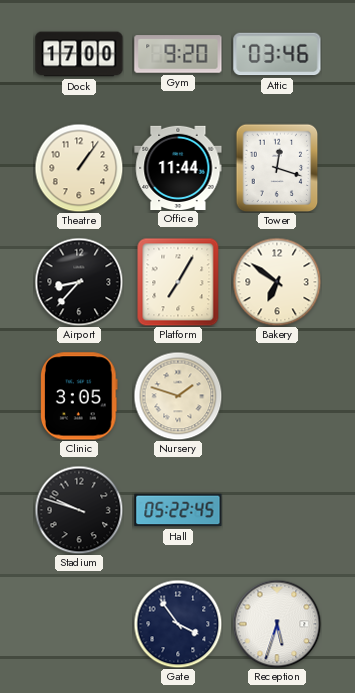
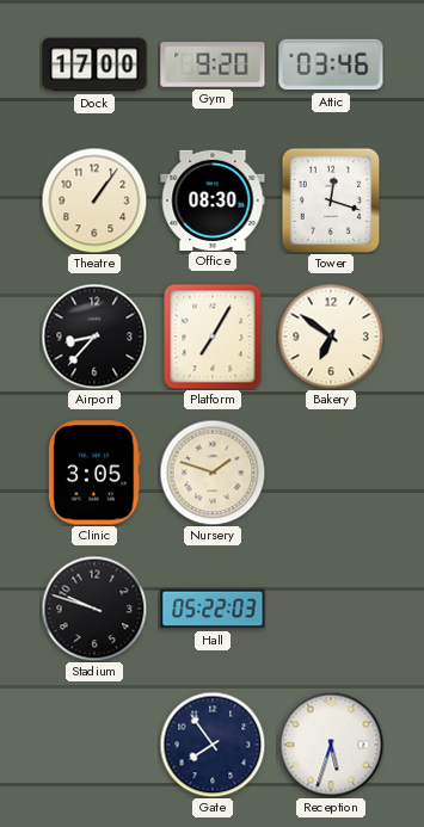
Office: 11:44 -> 08:30 (213, 199)
Hall: 05:22:45 -> 05:22:03 (213, 609)
Gate: 3:54 -> 7:54 (213, 745)
